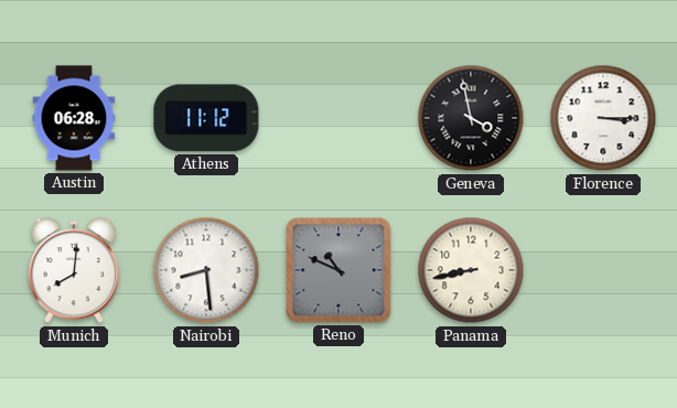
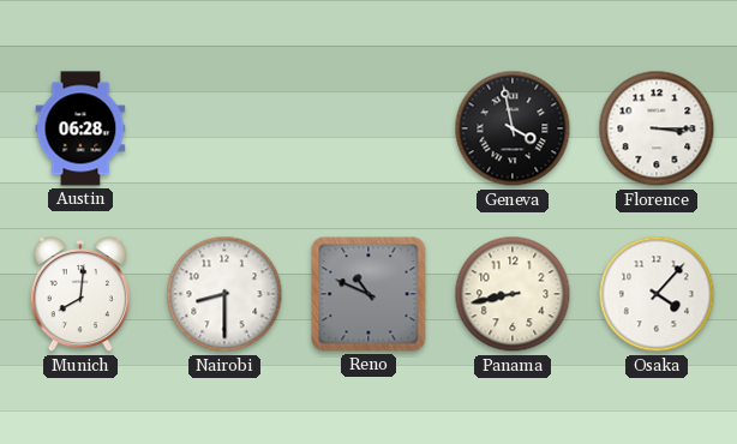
Athens: 11:12 -> none (206, 118)
Nairobi: 8:29 -> 8:30 (224, 294)
Osaka: none -> 4:07 (657, 294)
